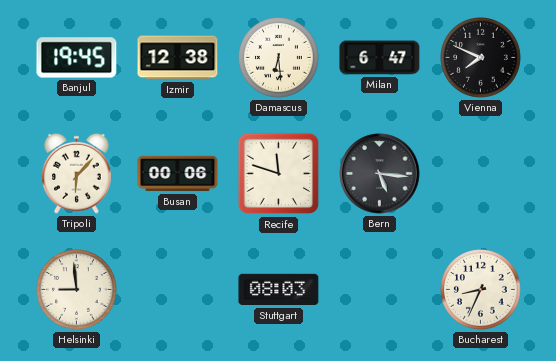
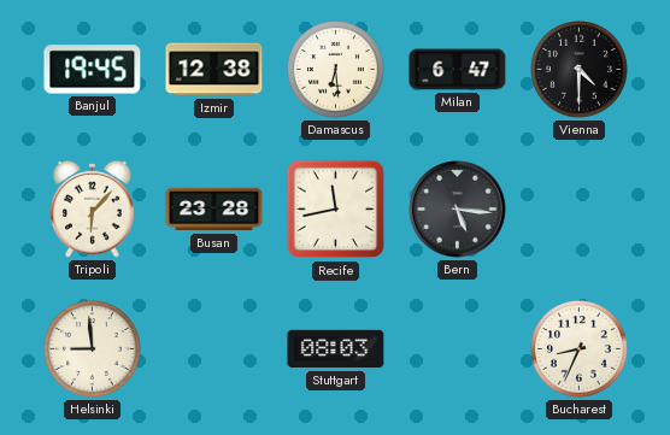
Vienna: 7:49 -> 4:30 (580, 70)
Busan: 00:06 -> 23:28 (214, 210)
Recife: 11:48 -> 11:43 (336, 210)
